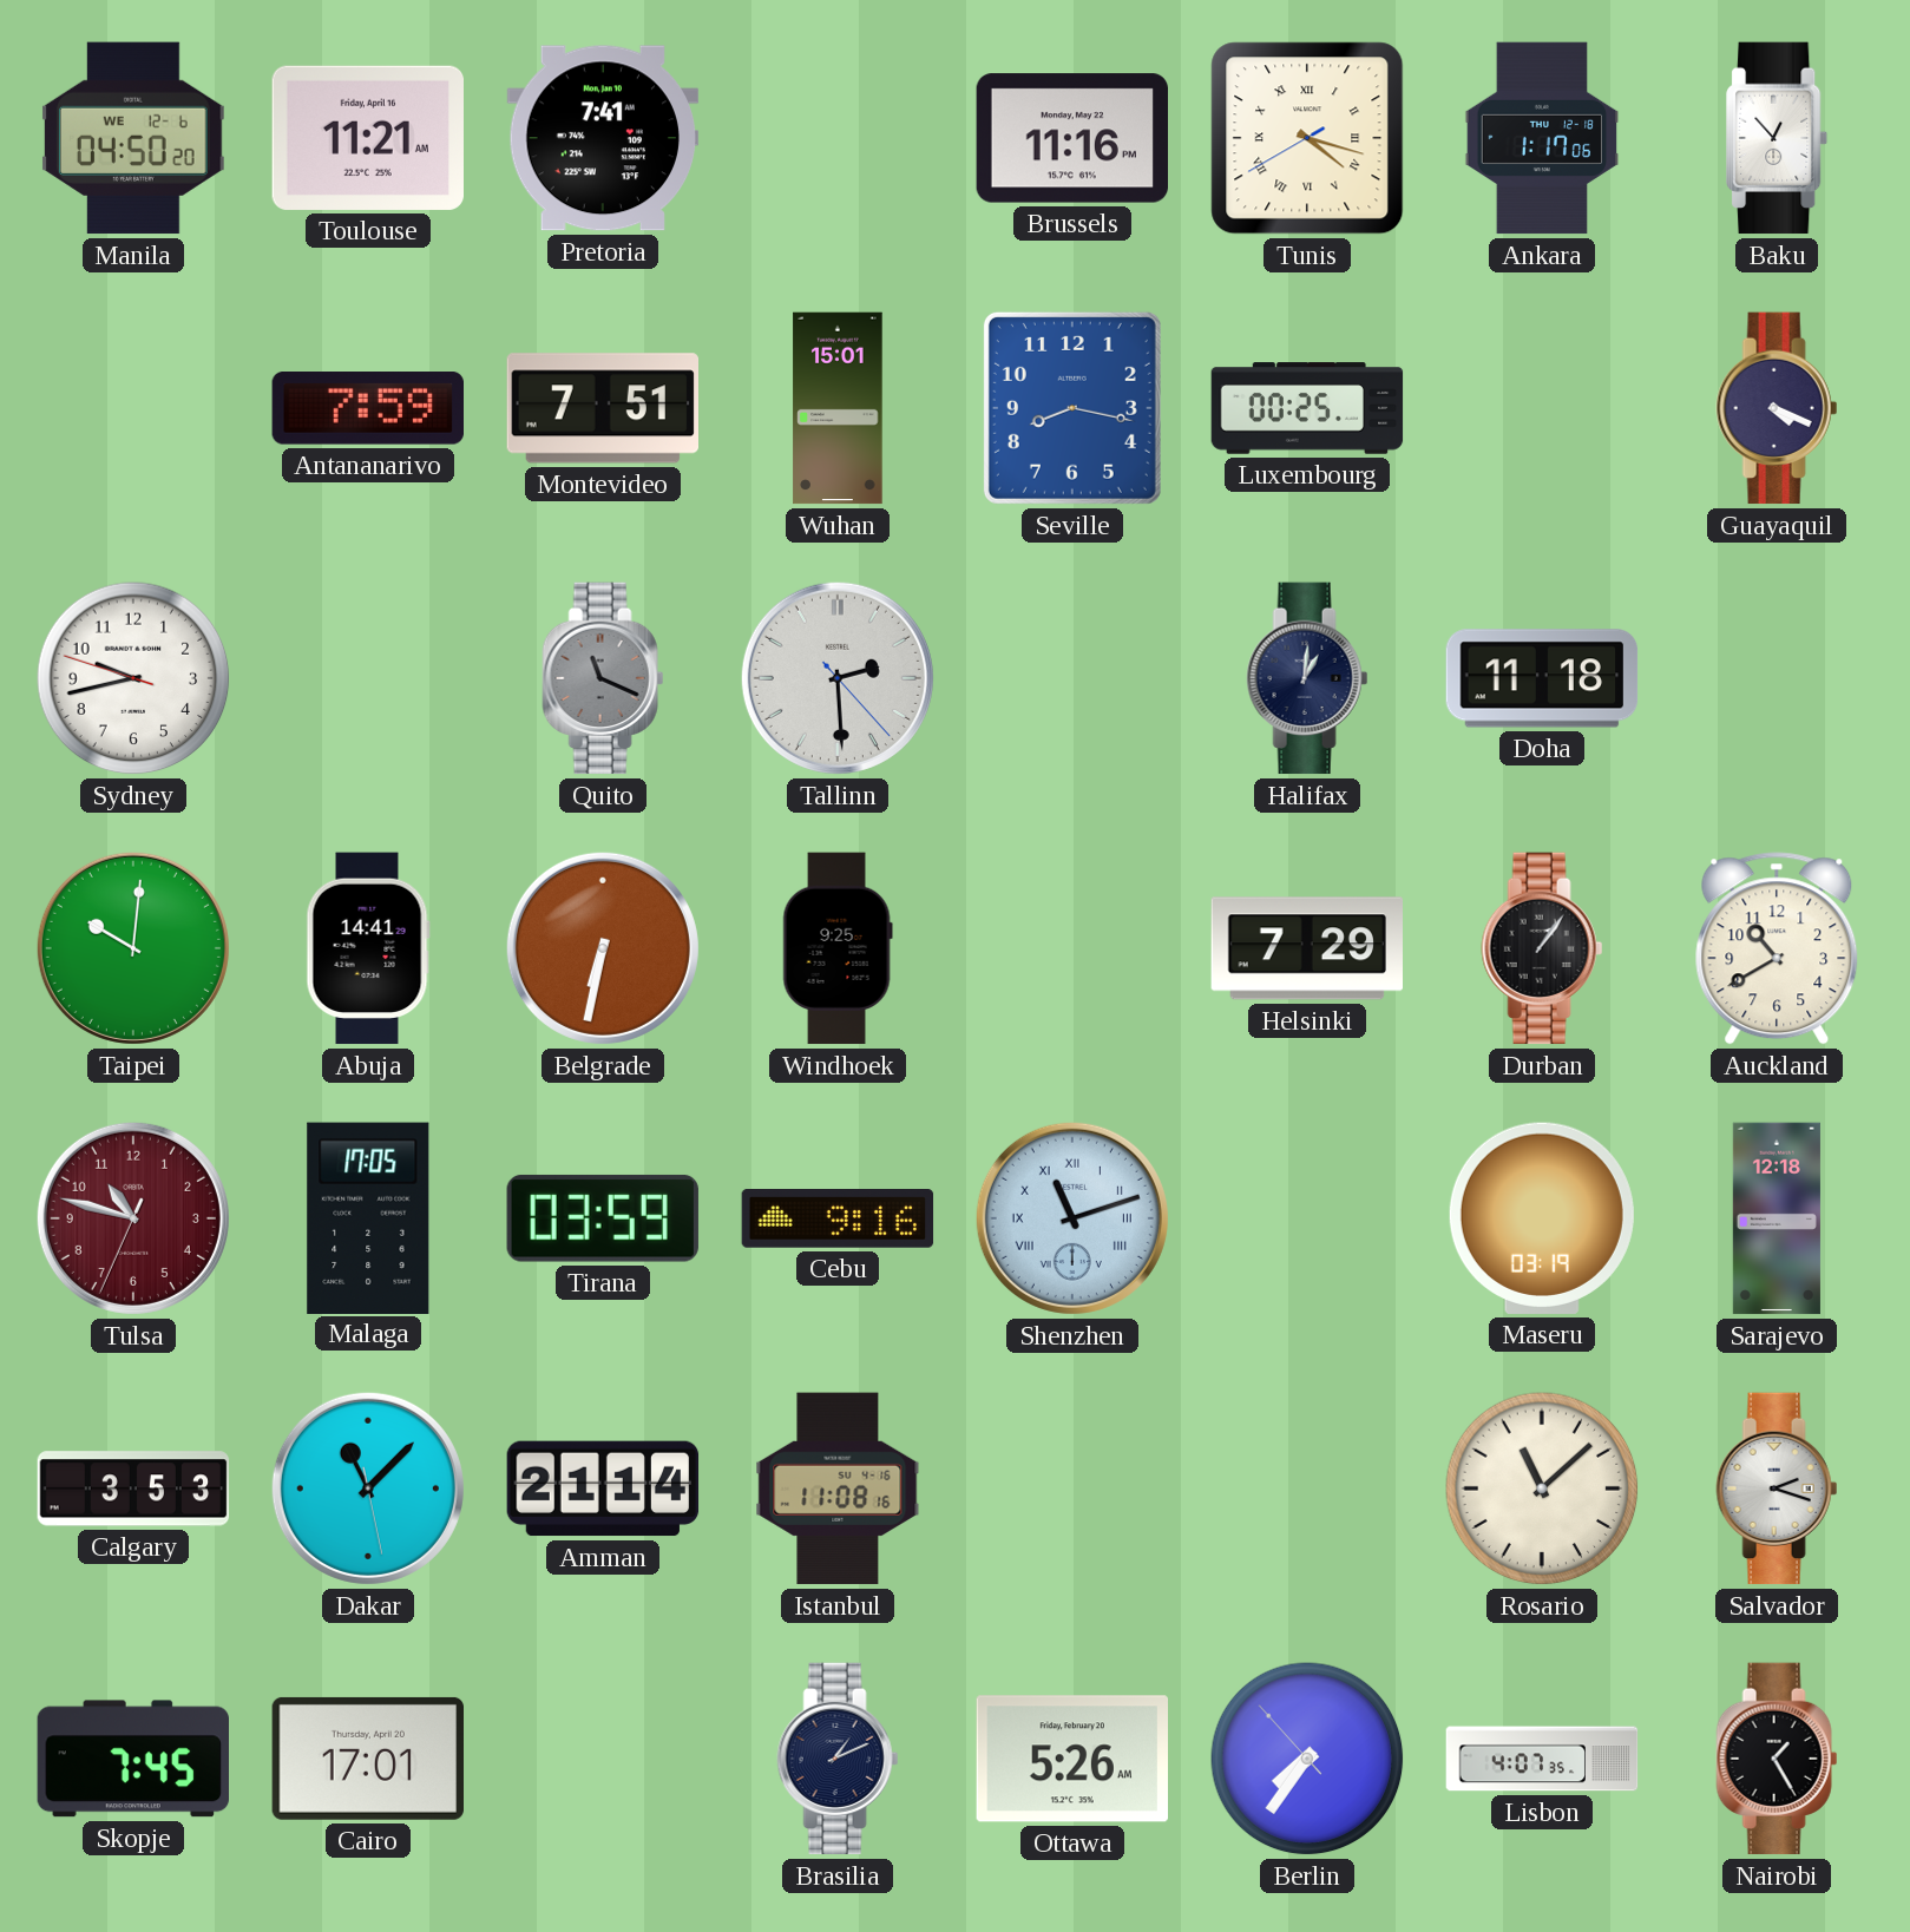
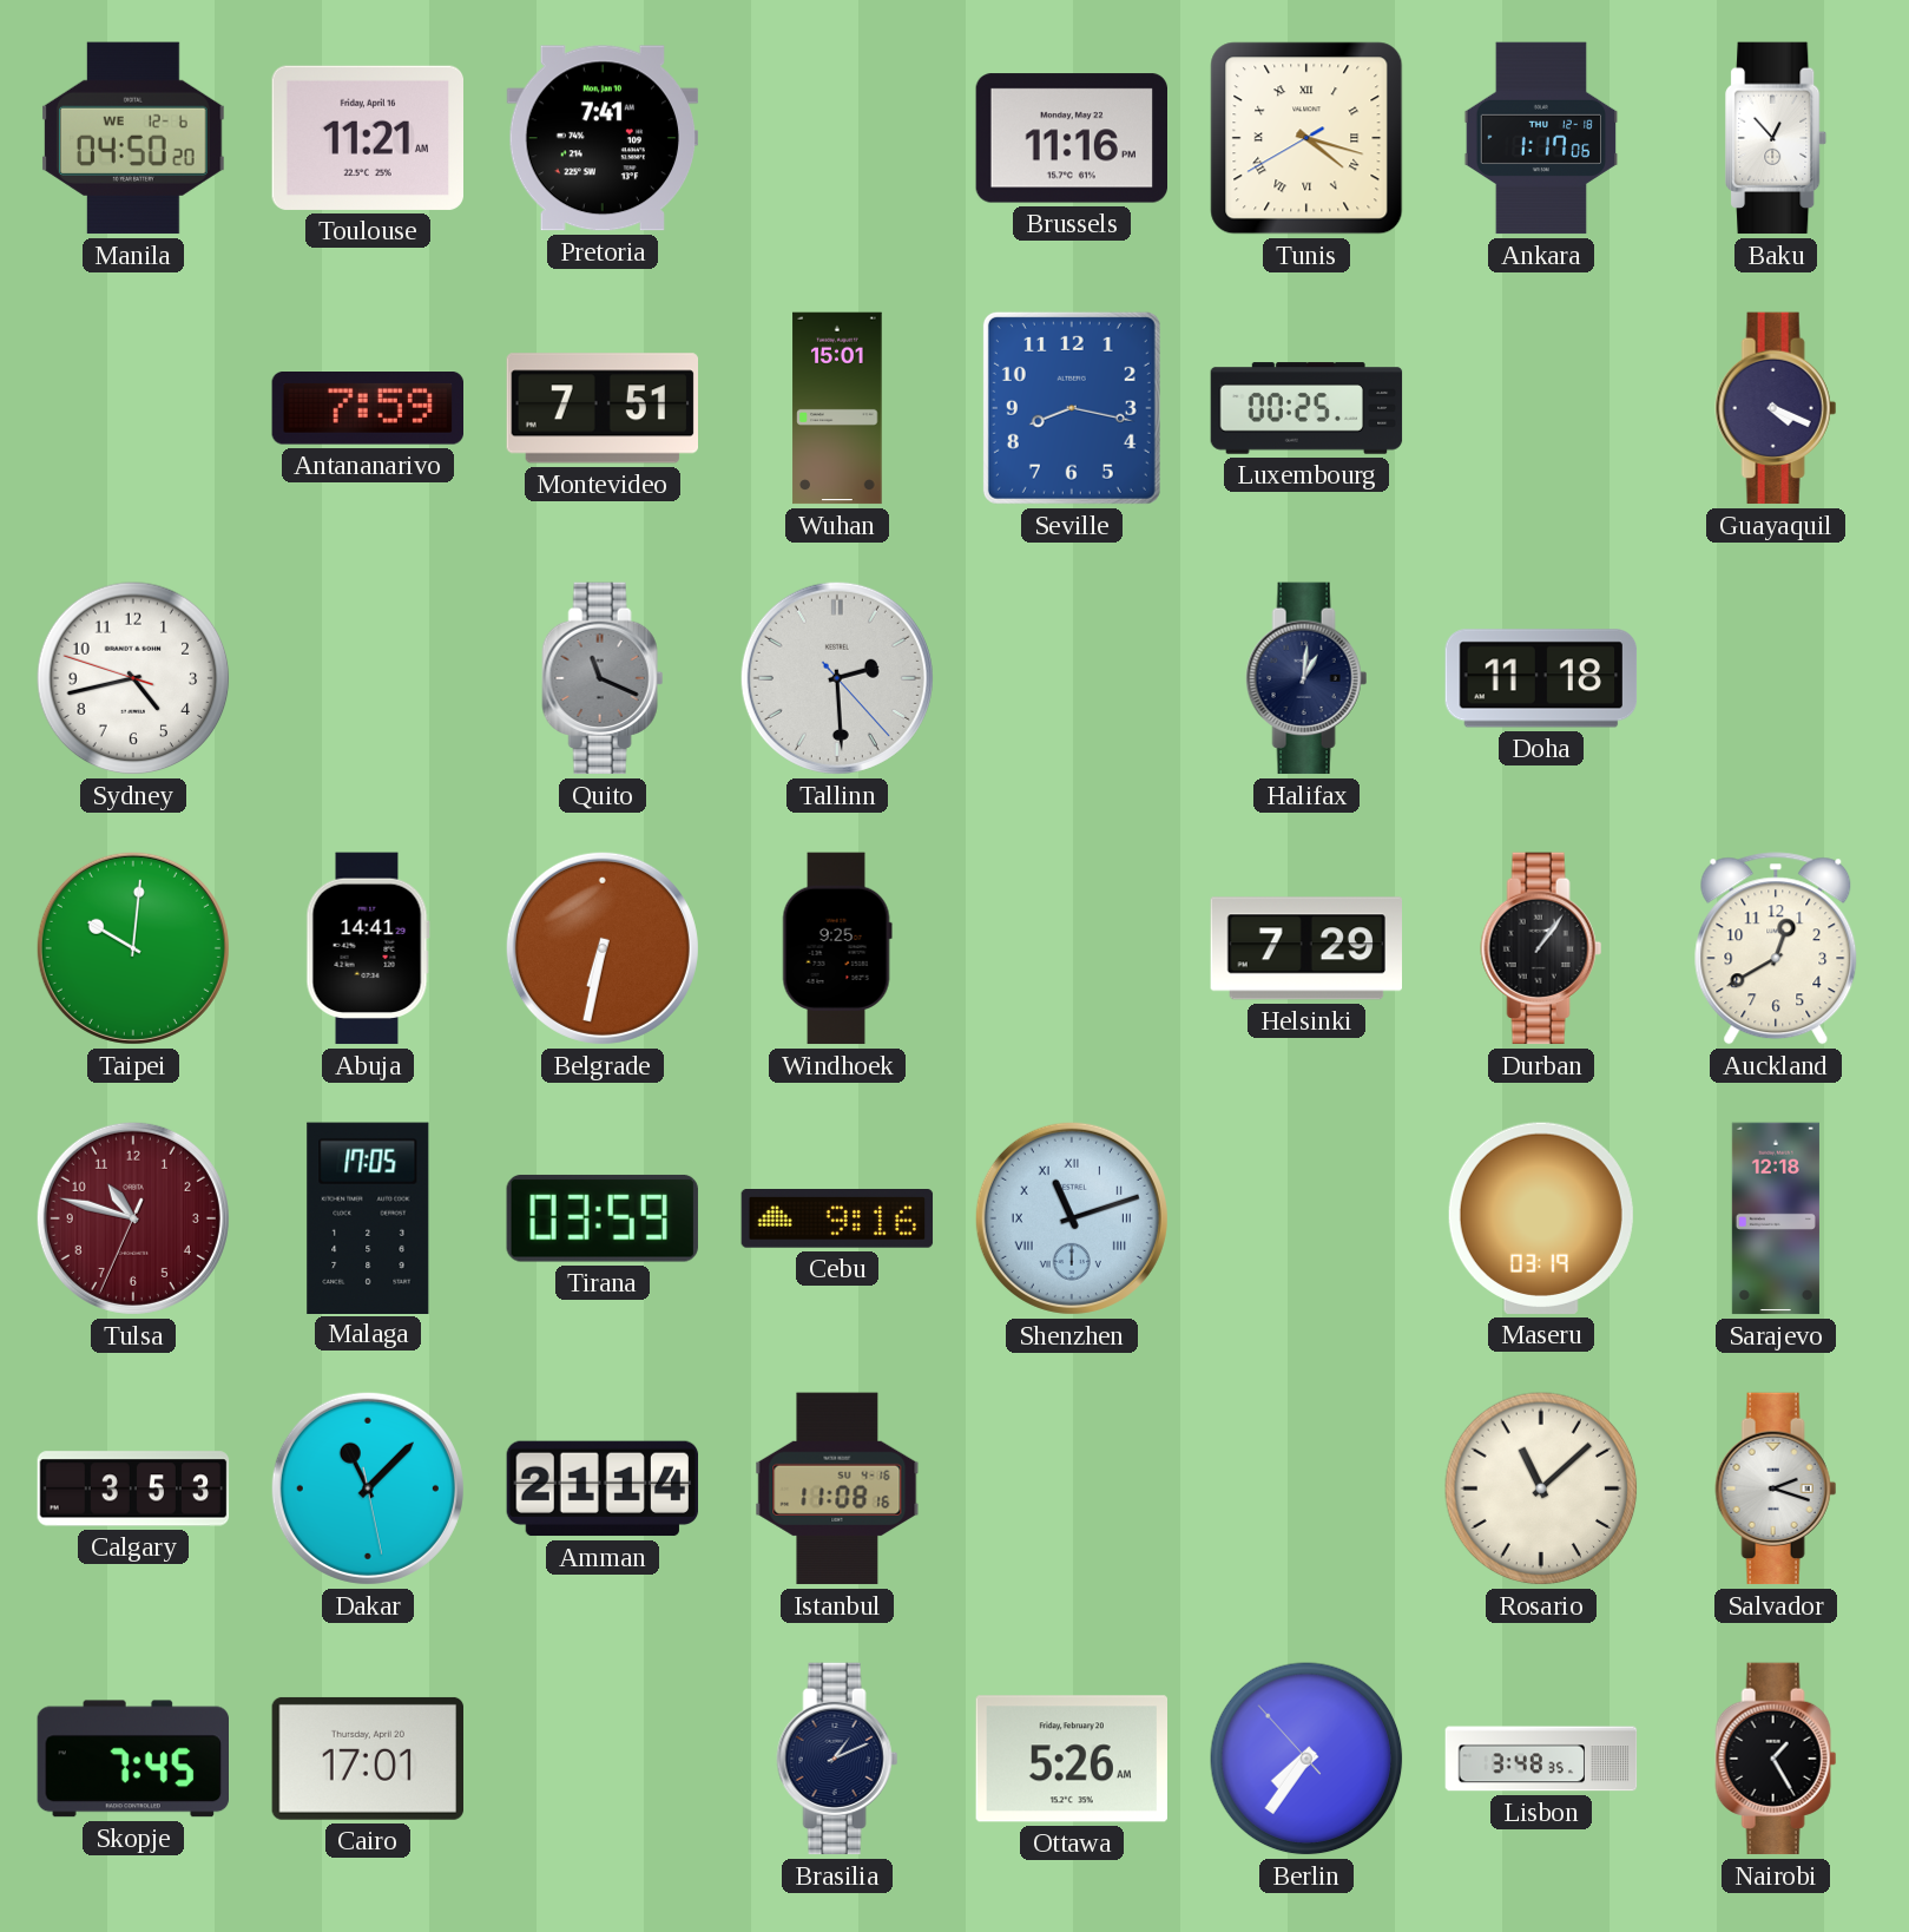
Sydney: 9:42 -> 4:42 (133, 678)
Auckland: 10:40 -> 12:40 (1776, 948)
Lisbon: 4:07 -> 3:48 (1541, 1759)
